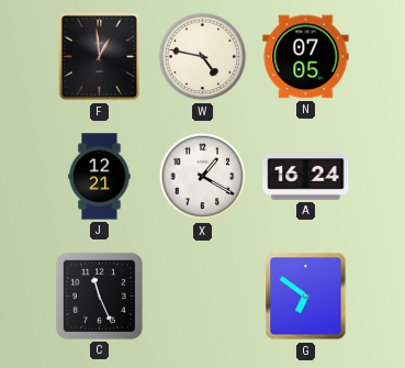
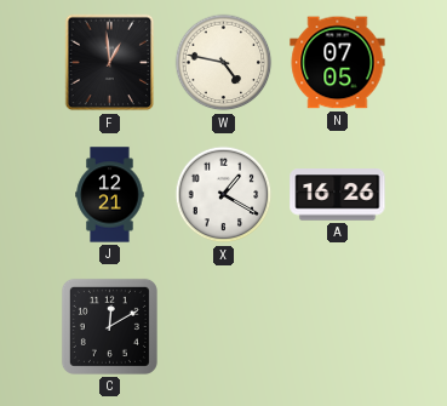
A: 16:24 -> 16:26 (338, 195)
C: 11:26 -> 12:10 (109, 326)
G: 6:51 -> none (306, 297)
